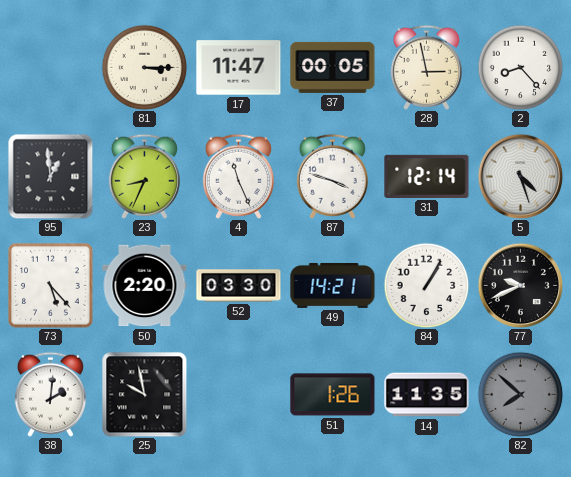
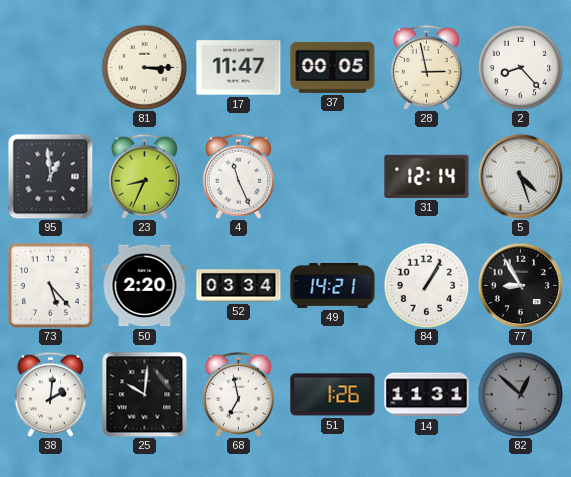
87: 3:48 -> none (332, 176)
52: 03:30 -> 03:34 (239, 286)
77: 9:41 -> 8:55 (520, 285)
25: 9:58 -> 10:01 (145, 395)
68: none -> 6:58 (238, 394)
14: 11:35 -> 11:31 (427, 395)
82: 7:52 -> 12:52 (520, 394)
